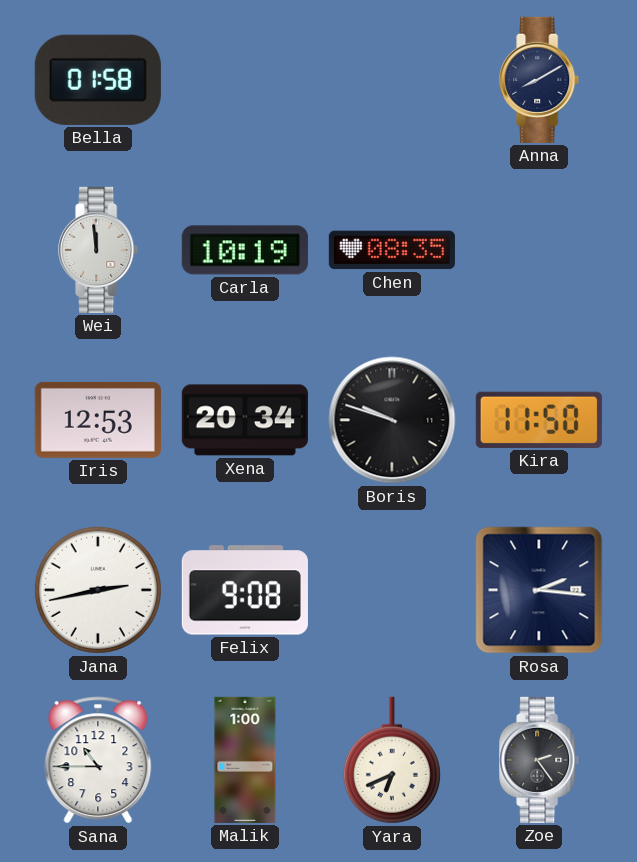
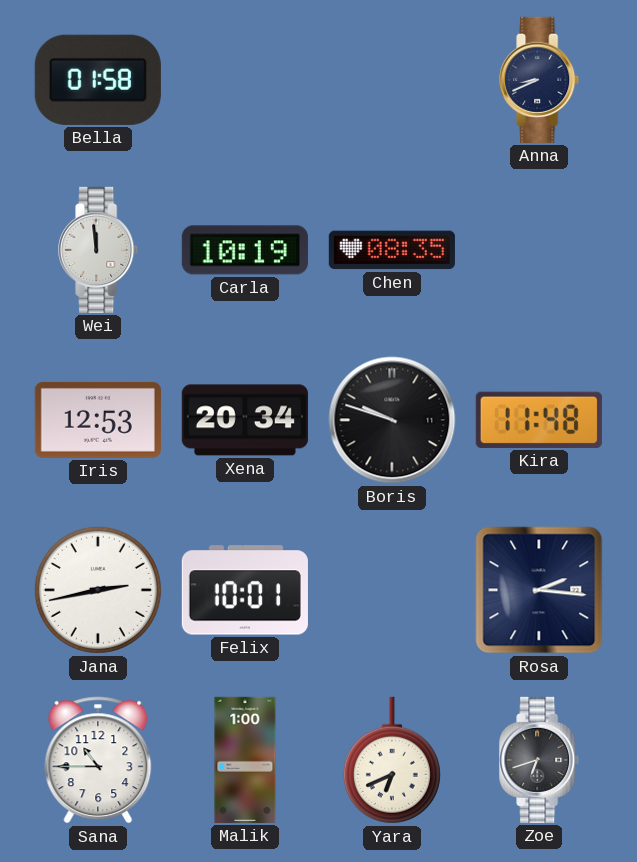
Anna: 8:10 -> 8:41 (540, 80)
Kira: 11:50 -> 11:48 (539, 420)
Felix: 9:08 -> 10:01 (245, 590)
Zoe: 2:24 -> 6:42 (540, 760)
